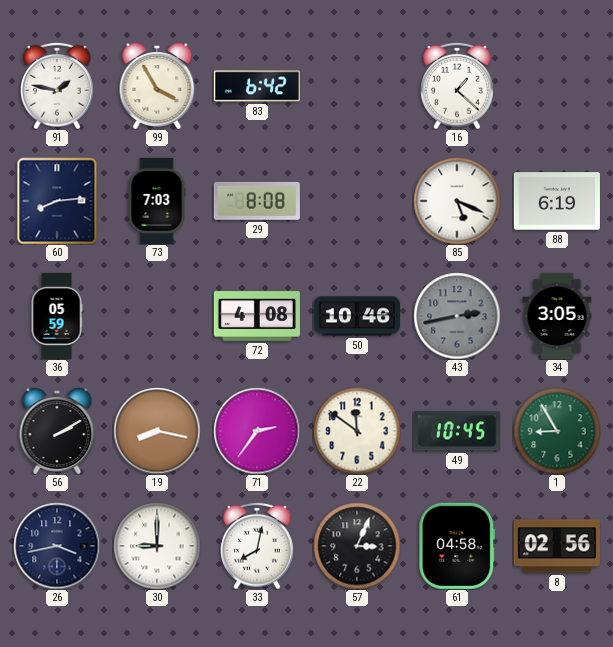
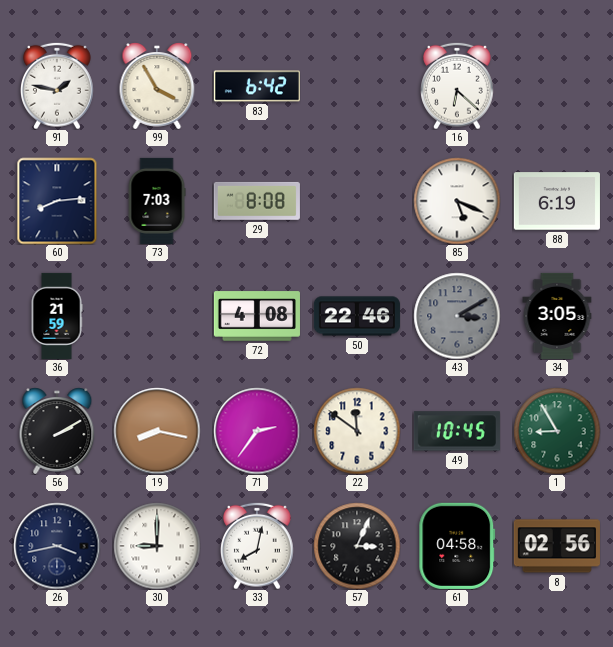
16: 1:22 -> 6:22 (458, 86)
36: 05:59 -> 21:59 (57, 316)
50: 10:46 -> 22:46 (357, 316)
43: 2:43 -> 3:10 (457, 316)
